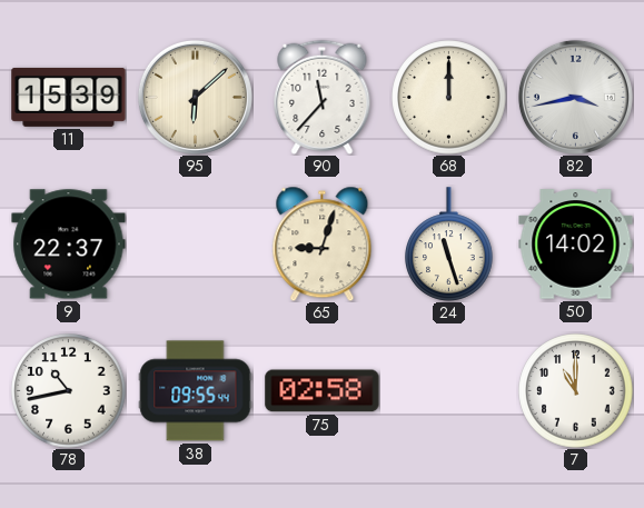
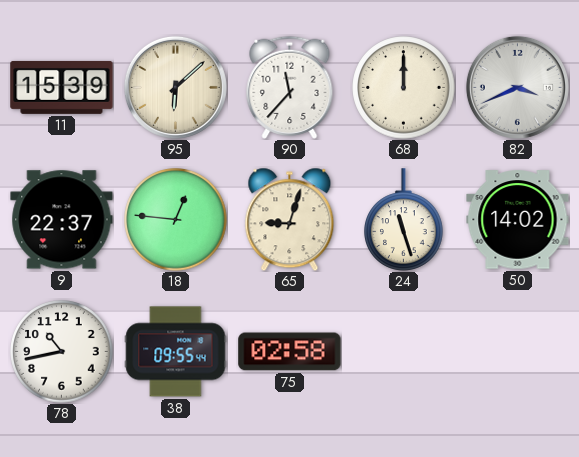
82: 3:43 -> 3:41 (517, 87)
18: none -> 12:46 (176, 220)
7: 11:00 -> none (576, 391)
